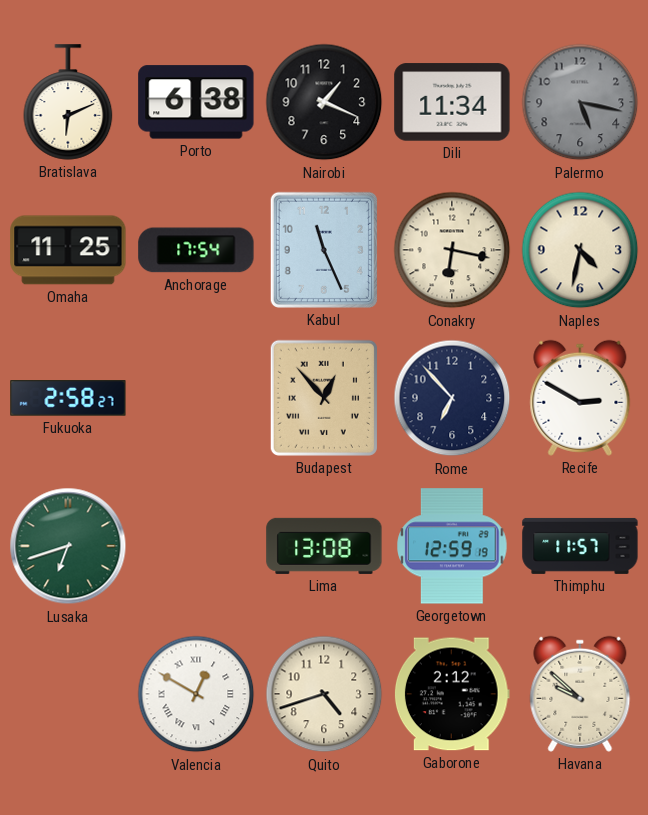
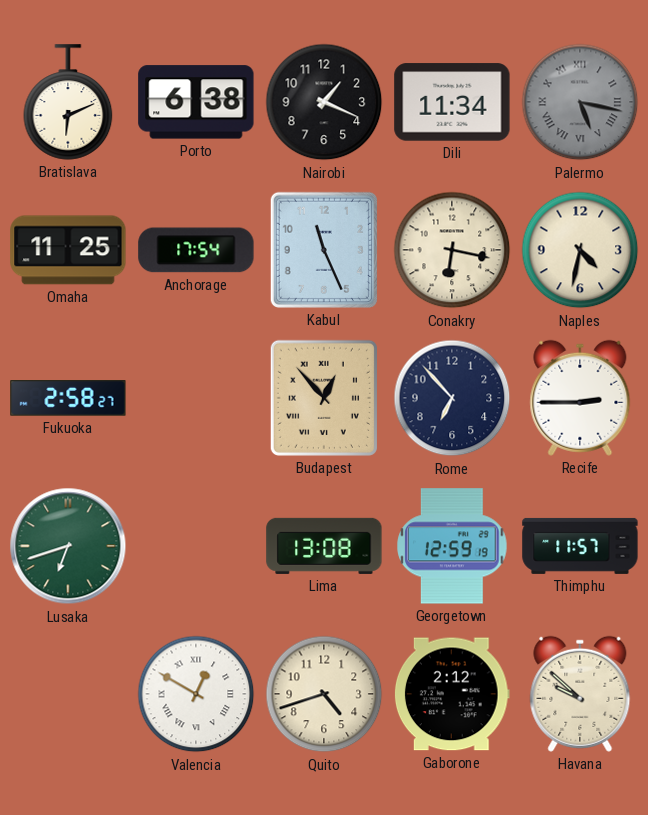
Palermo numerals: Arabic -> Roman (580, 102)
Recife: 2:50 -> 2:45 (580, 398)
